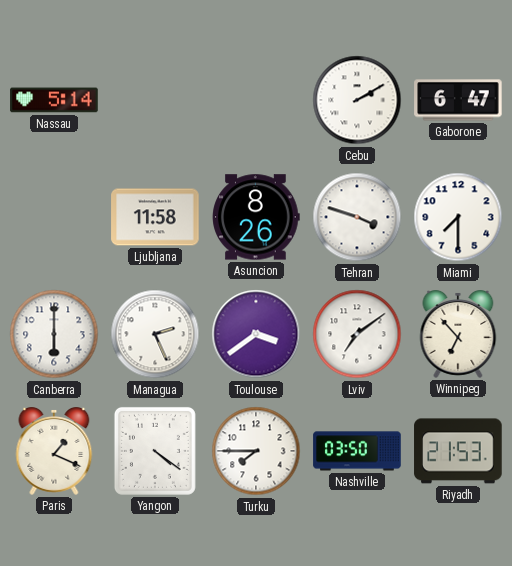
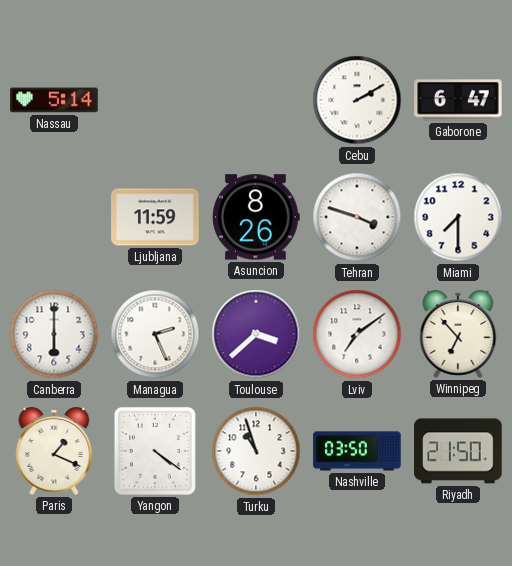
Ljubljana: 11:58 -> 11:59 (155, 217)
Toulouse: 3:39 -> 3:38 (256, 334)
Turku: 7:45 -> 10:57 (256, 451)
Riyadh: 21:53 -> 21:50 (458, 451)
